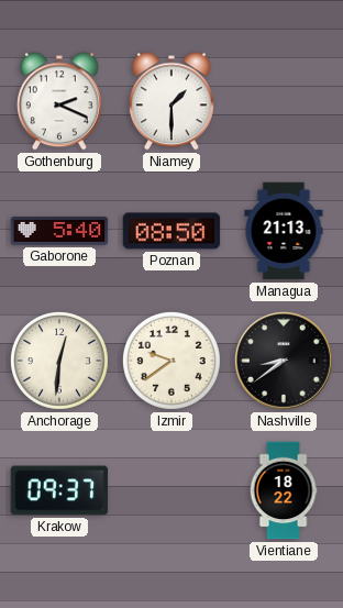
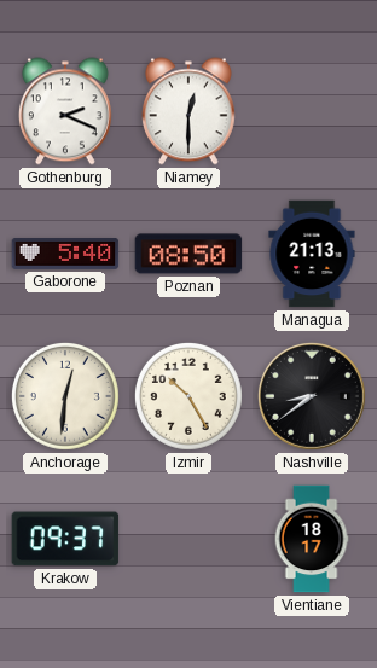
Niamey: 1:30 -> 12:30 (188, 111)
Izmir: 9:39 -> 10:25 (188, 396)
Vientiane: 18:22 -> 18:17 (312, 539)
